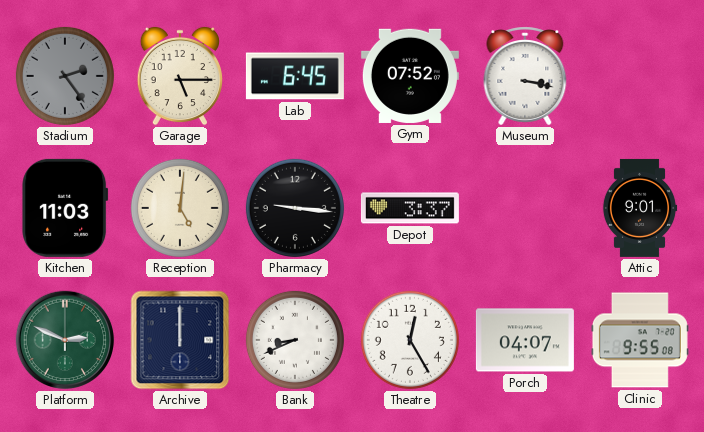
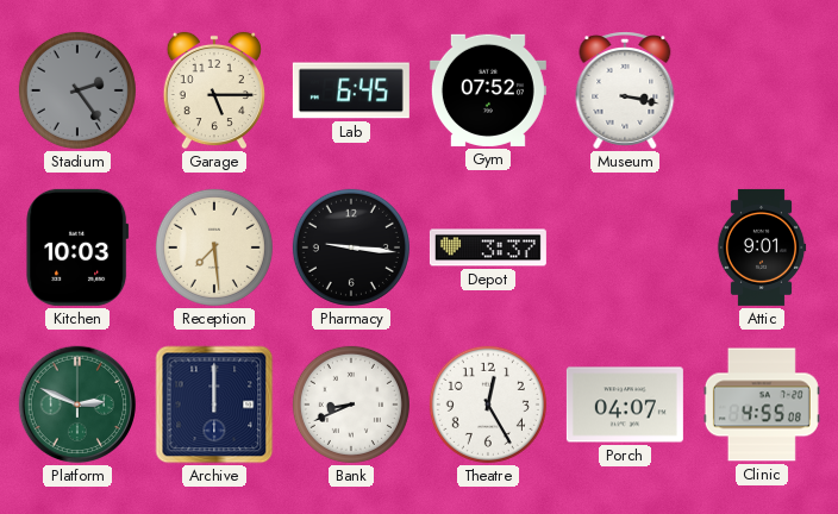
Kitchen: 11:03 -> 10:03 (77, 247)
Reception: 5:01 -> 7:29 (214, 247)
Clinic: 9:55 -> 4:55 (762, 405)
